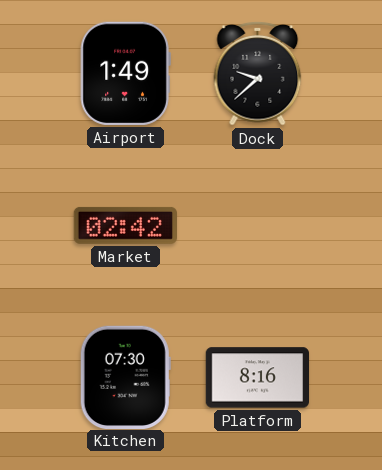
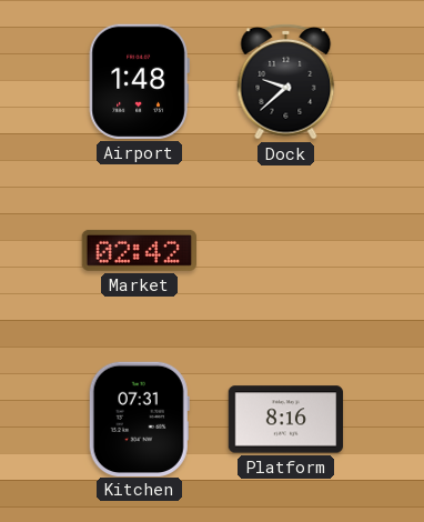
Airport: 1:49 -> 1:48 (139, 81)
Kitchen: 07:30 -> 07:31 (139, 419)
